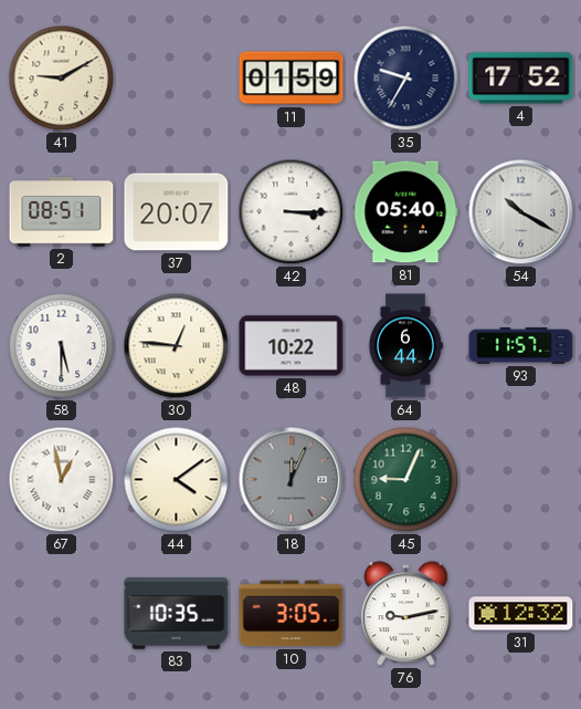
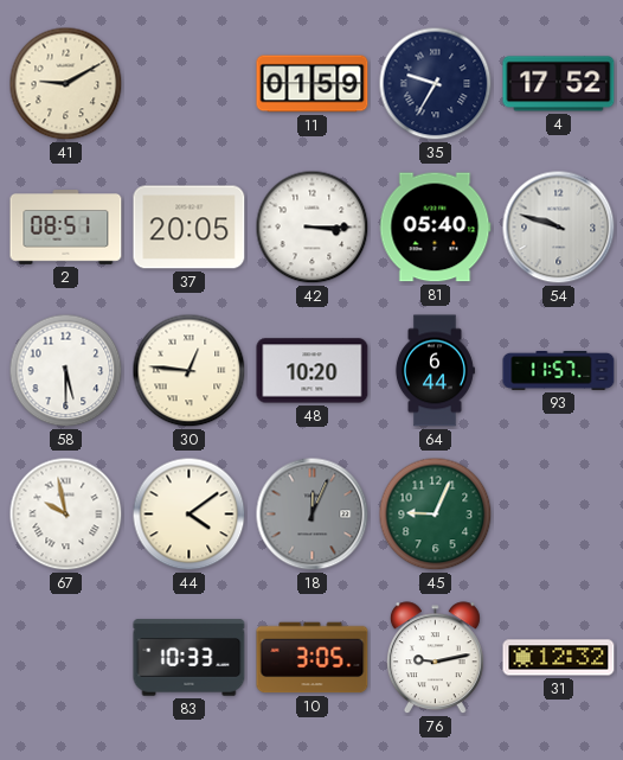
37: 20:07 -> 20:05 (190, 228)
54: 10:20 -> 9:48 (559, 228)
48: 10:22 -> 10:20 (313, 371)
67: 12:58 -> 9:58 (66, 515)
83: 10:35 -> 10:33 (190, 658)
